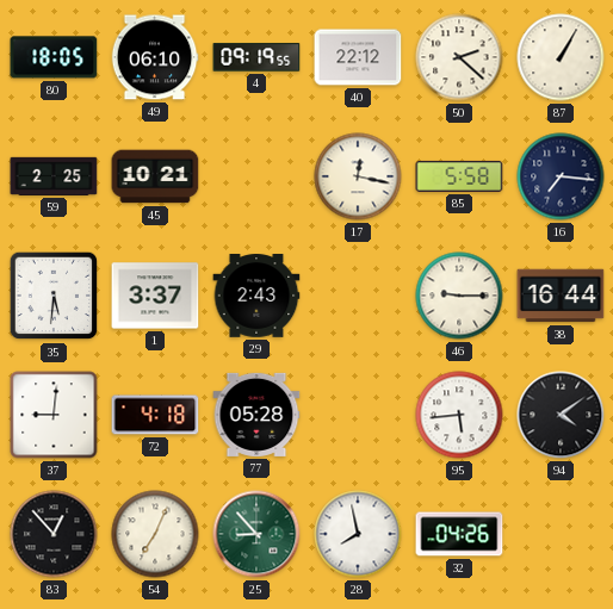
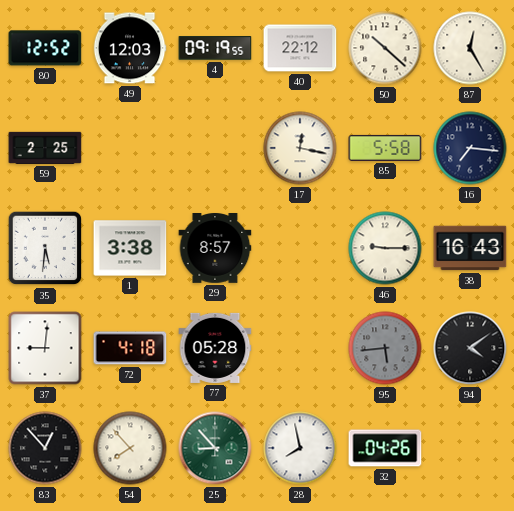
80: 18:05 -> 12:52 (45, 48)
49: 06:10 -> 12:03 (130, 48)
50: 2:22 -> 10:22 (385, 48)
87: 1:05 -> 12:25 (470, 48)
45: 10:21 -> none (155, 176)
1: 3:37 -> 3:38 (130, 248)
29: 2:43 -> 8:57 (215, 249)
38: 16:44 -> 16:43 (470, 248)
95 dial: white -> grey (385, 348)
54: 7:04 -> 7:53 (130, 448)
